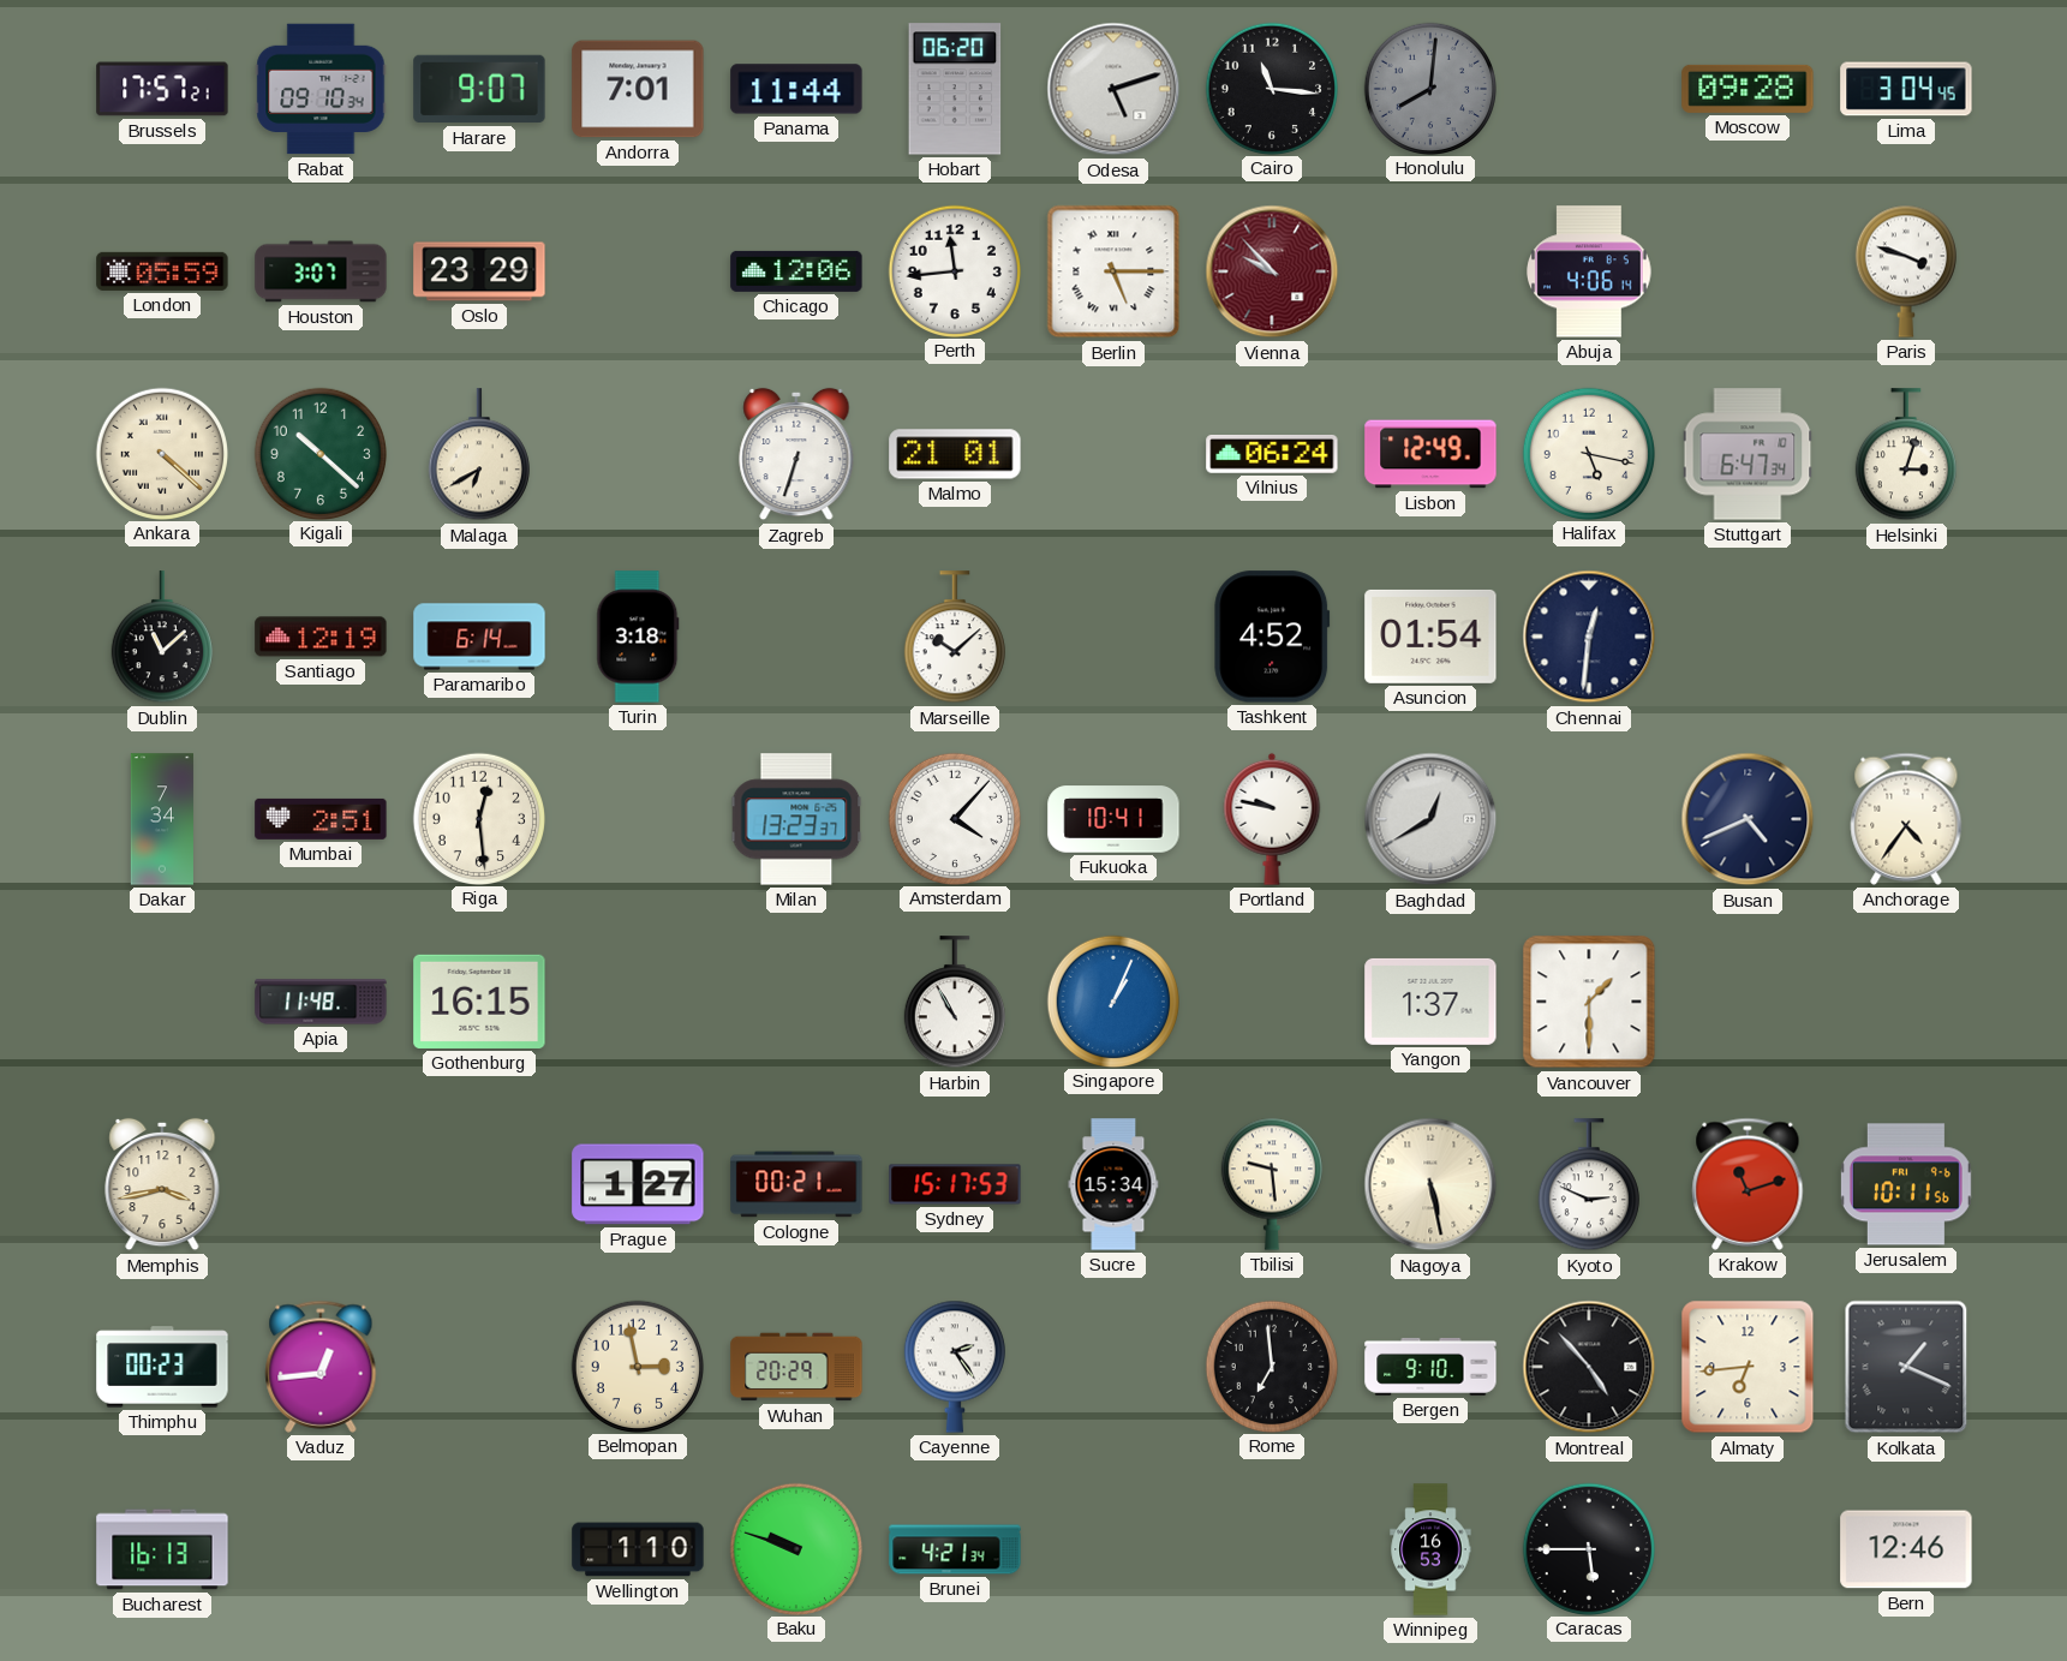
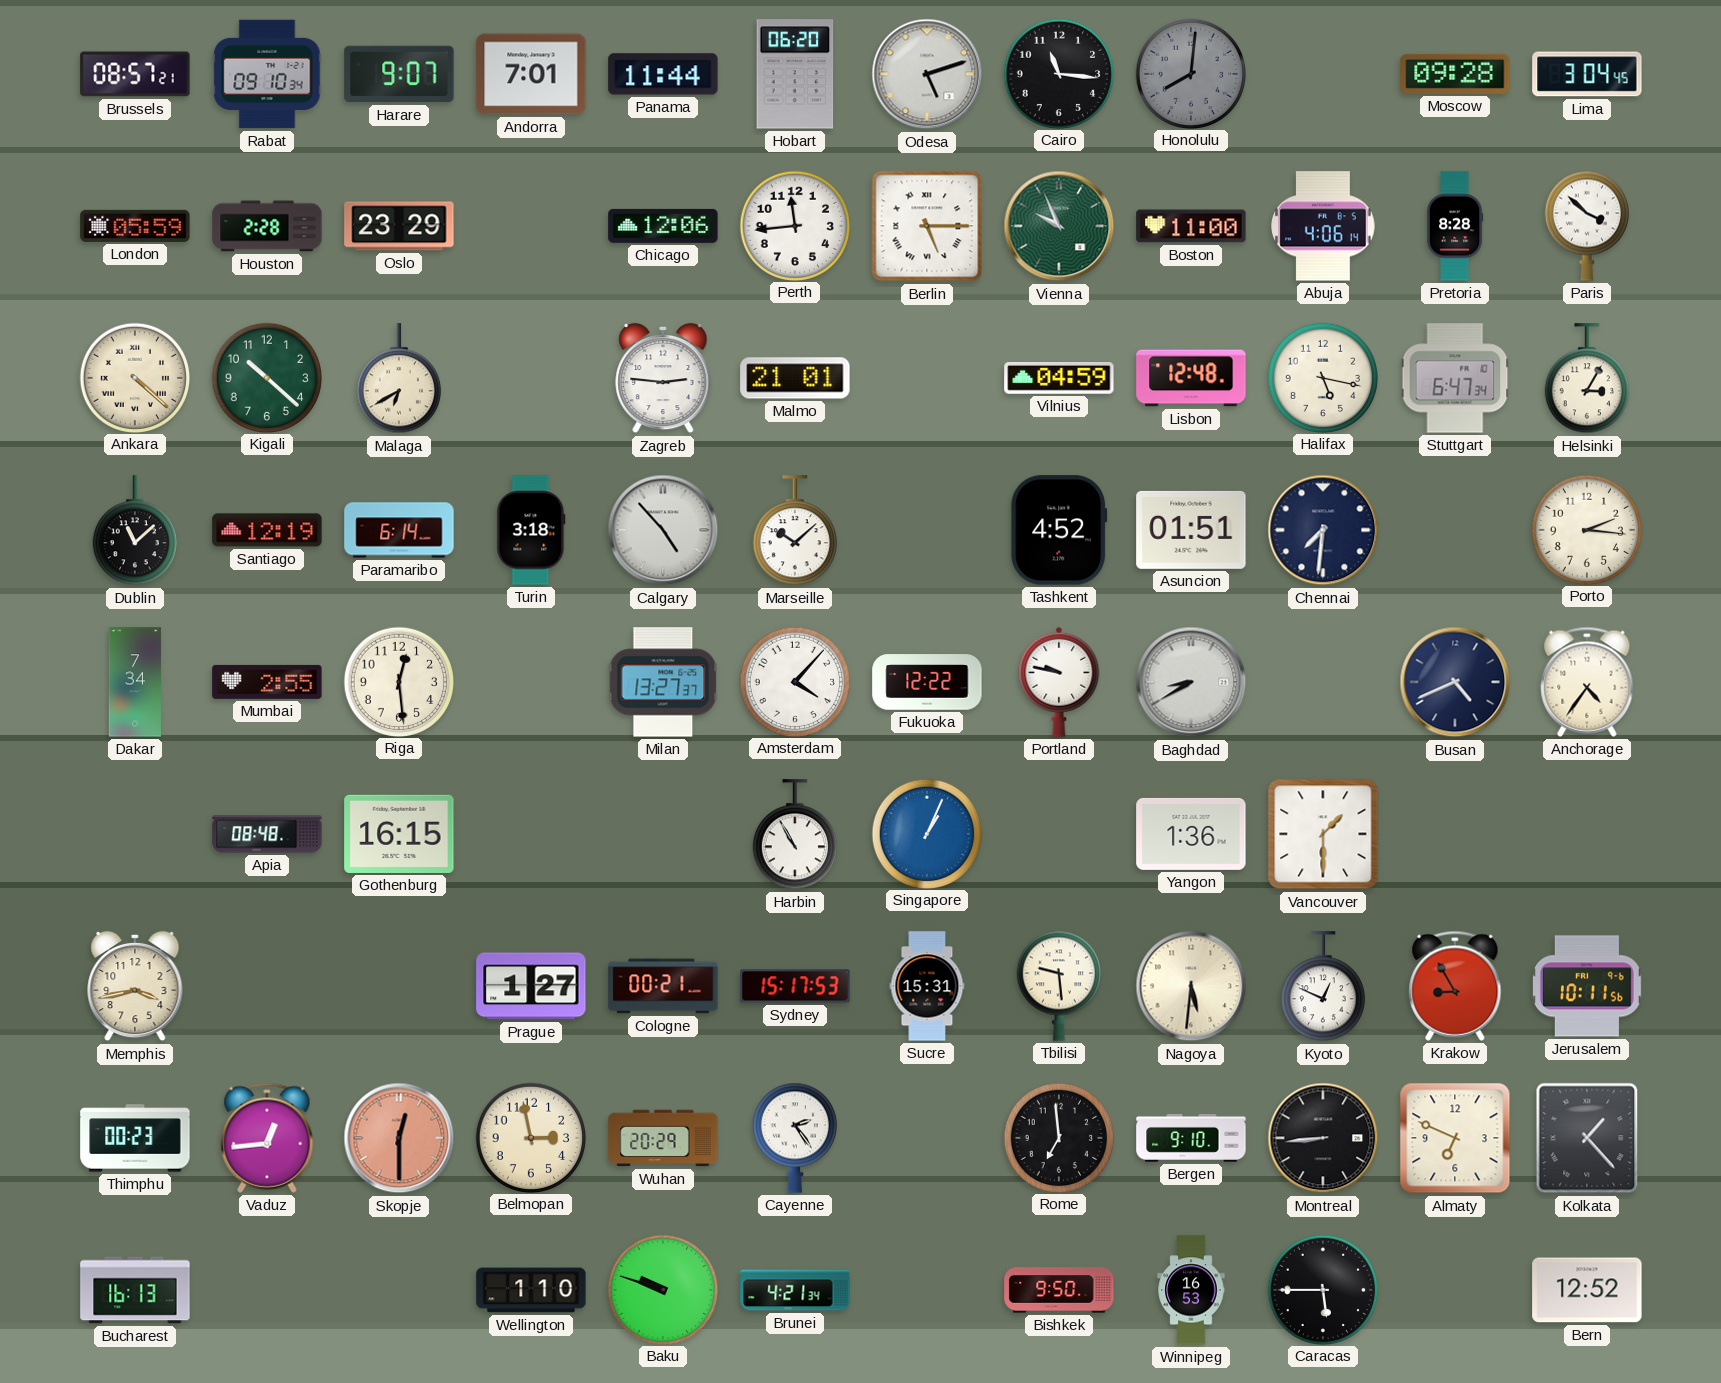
Brussels: 17:57 -> 08:57 (135, 74)
Houston: 3:07 -> 2:28 (267, 226)
Vienna: 9:53 -> 9:56 (1059, 226)
Vienna dial: burgundy -> green (1059, 226)
Boston: none -> 11:00 (1191, 226)
Pretoria: none -> 8:28 (1455, 226)
Paris: 3:48 -> 3:52 (1587, 226)
Zagreb: 6:33 -> 2:46 (663, 378)
Vilnius: 06:24 -> 04:59 (1059, 379)
Lisbon: 12:49 -> 12:48 (1191, 378)
Helsinki: 3:03 -> 3:05 (1587, 379)
Calgary: none -> 4:53 (663, 530)
Asuncion: 01:54 -> 01:51 (1191, 530)
Chennai: 12:31 -> 7:31 (1323, 530)
Porto: none -> 2:16 (1586, 529)
Mumbai: 2:51 -> 2:55 (267, 682)
Milan: 13:23 -> 13:27 (663, 682)
Fukuoka: 10:41 -> 12:22 (927, 682)
Baghdad: 12:40 -> 8:40 (1191, 682)
Apia: 11:48 -> 08:48 (267, 834)
Yangon: 1:37 -> 1:36 (1191, 834)
Sucre: 15:34 -> 15:31 (927, 986)
Nagoya: 5:28 -> 5:31 (1191, 986)
Kyoto: 2:49 -> 12:49 (1323, 987)
Krakow: 11:12 -> 8:55 (1455, 986)
Skopje: none -> 12:30 (399, 1138)
Montreal: 4:53 -> 8:44 (1323, 1138)
Almaty: 6:44 -> 6:49 (1455, 1138)
Kolkata: 1:19 -> 1:23 (1587, 1138)
Bishkek: none -> 9:50 (1059, 1290)
Bern: 12:46 -> 12:52 (1587, 1290)
